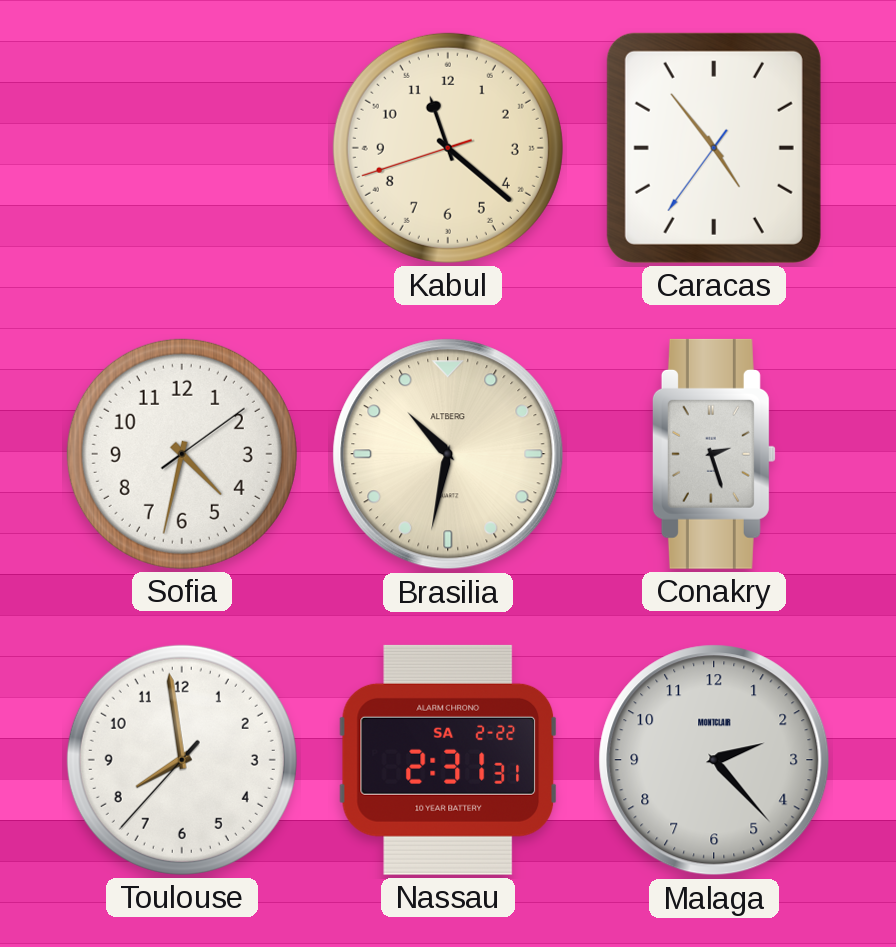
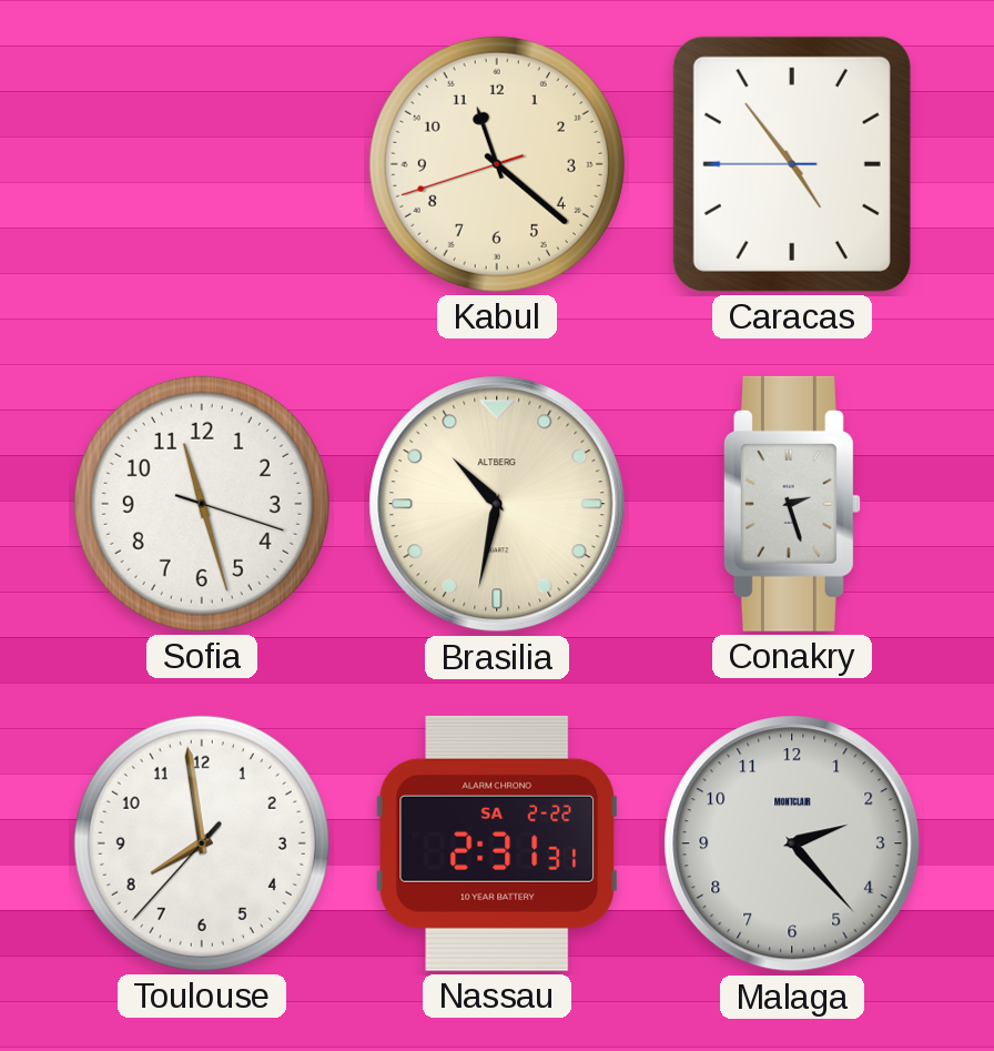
Caracas: 4:53:36 -> 4:53:45 (792, 164)
Sofia: 4:32 -> 11:27 (202, 504)
